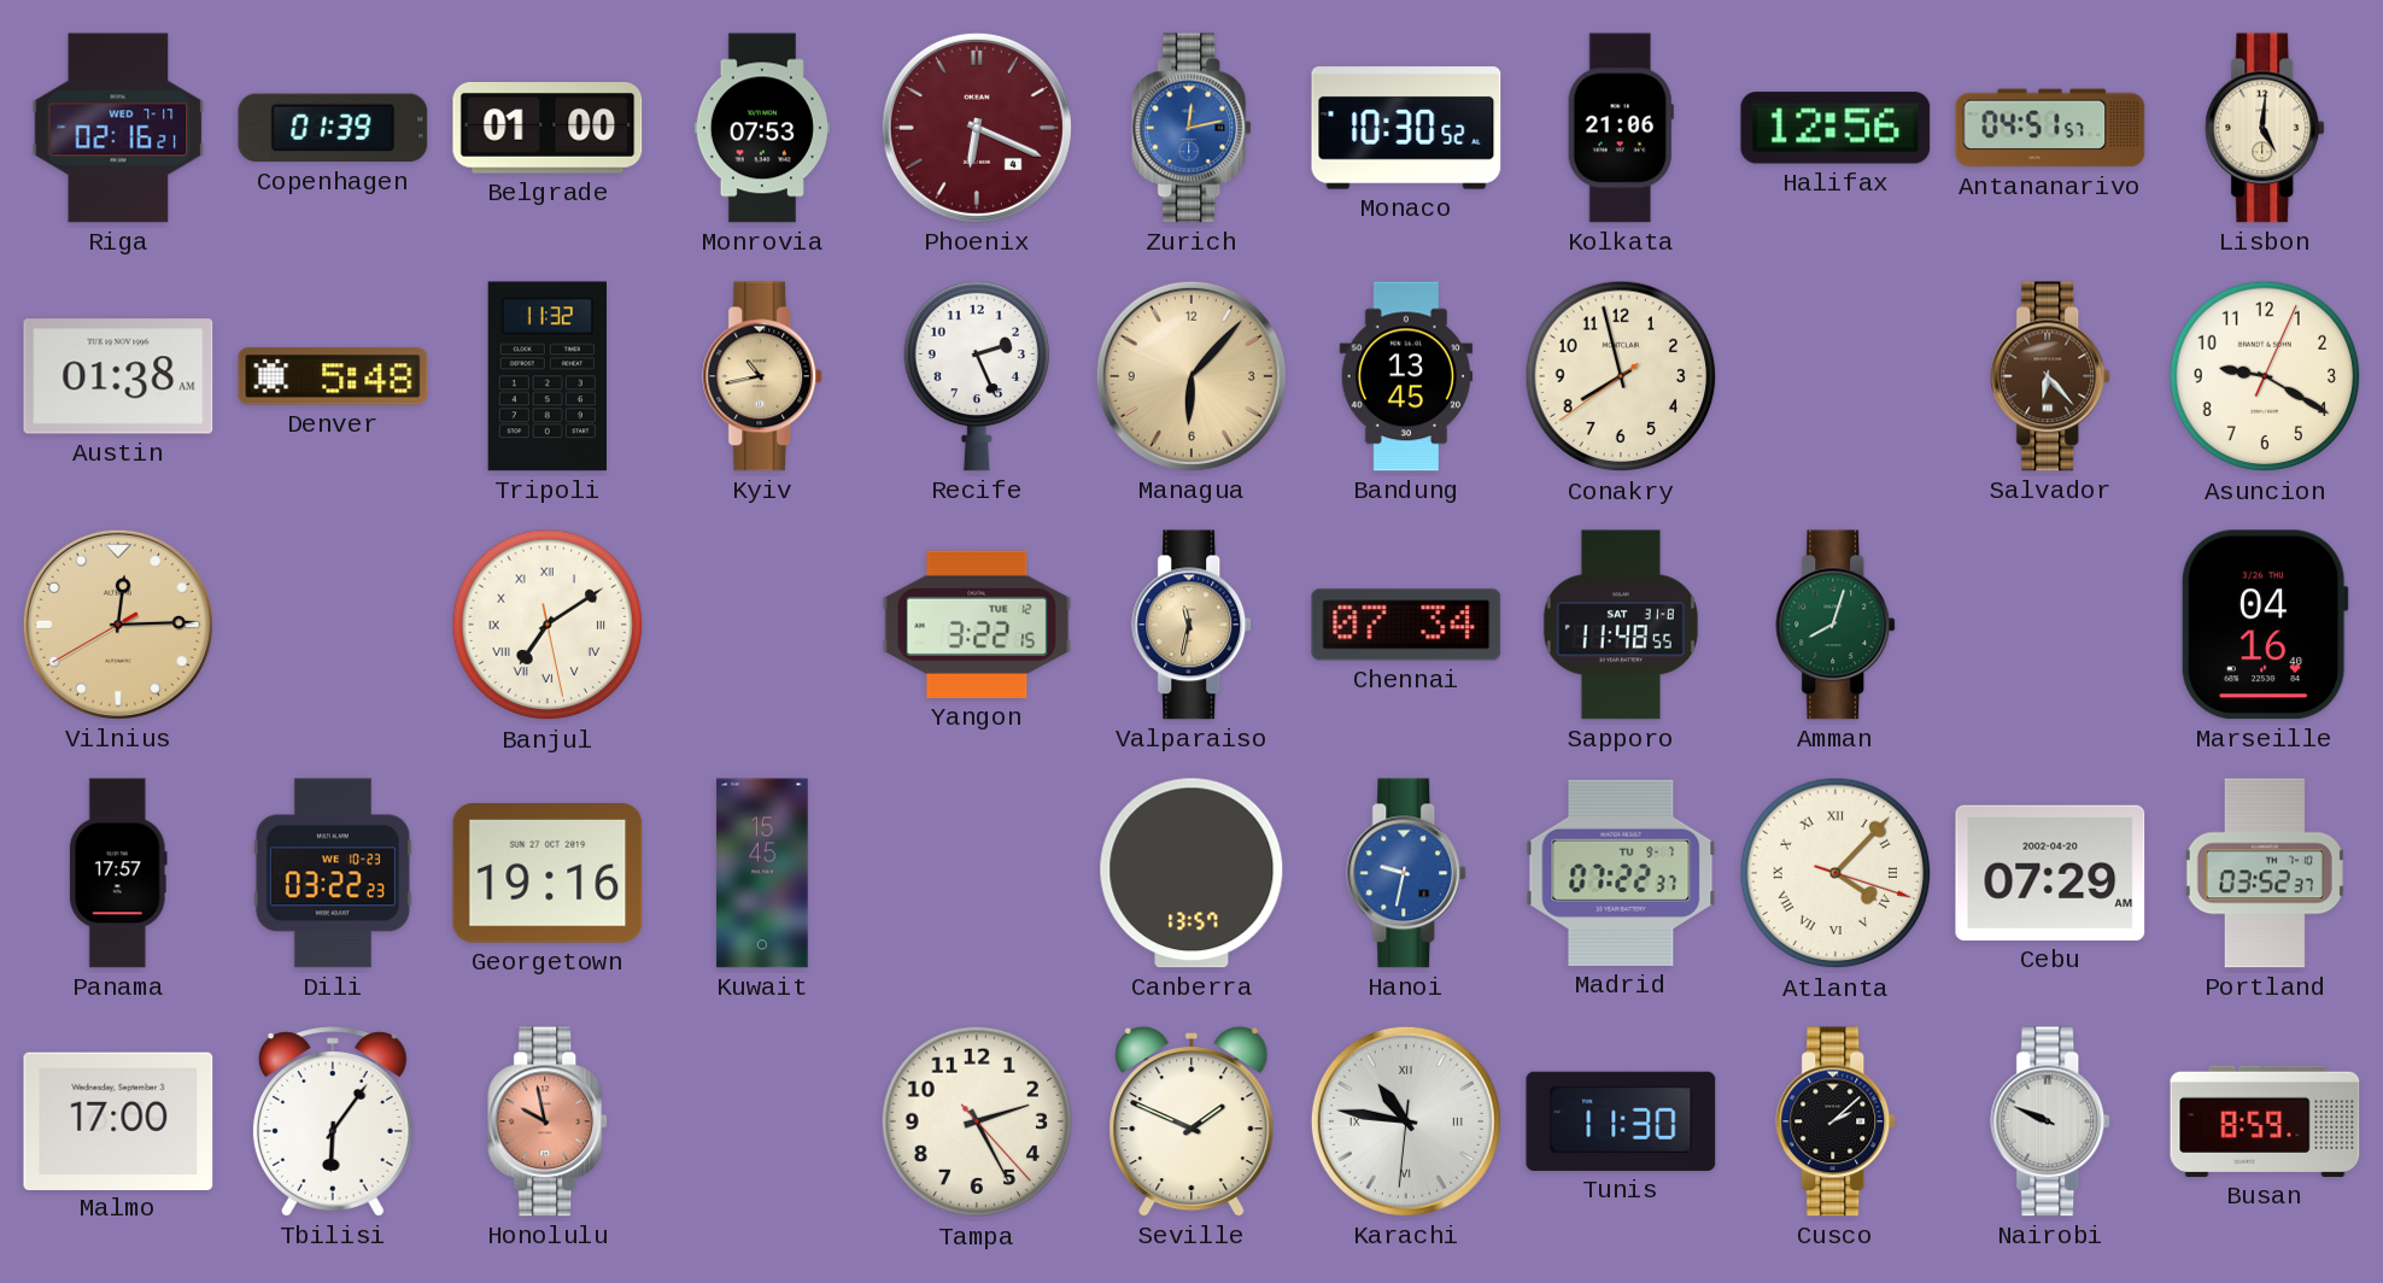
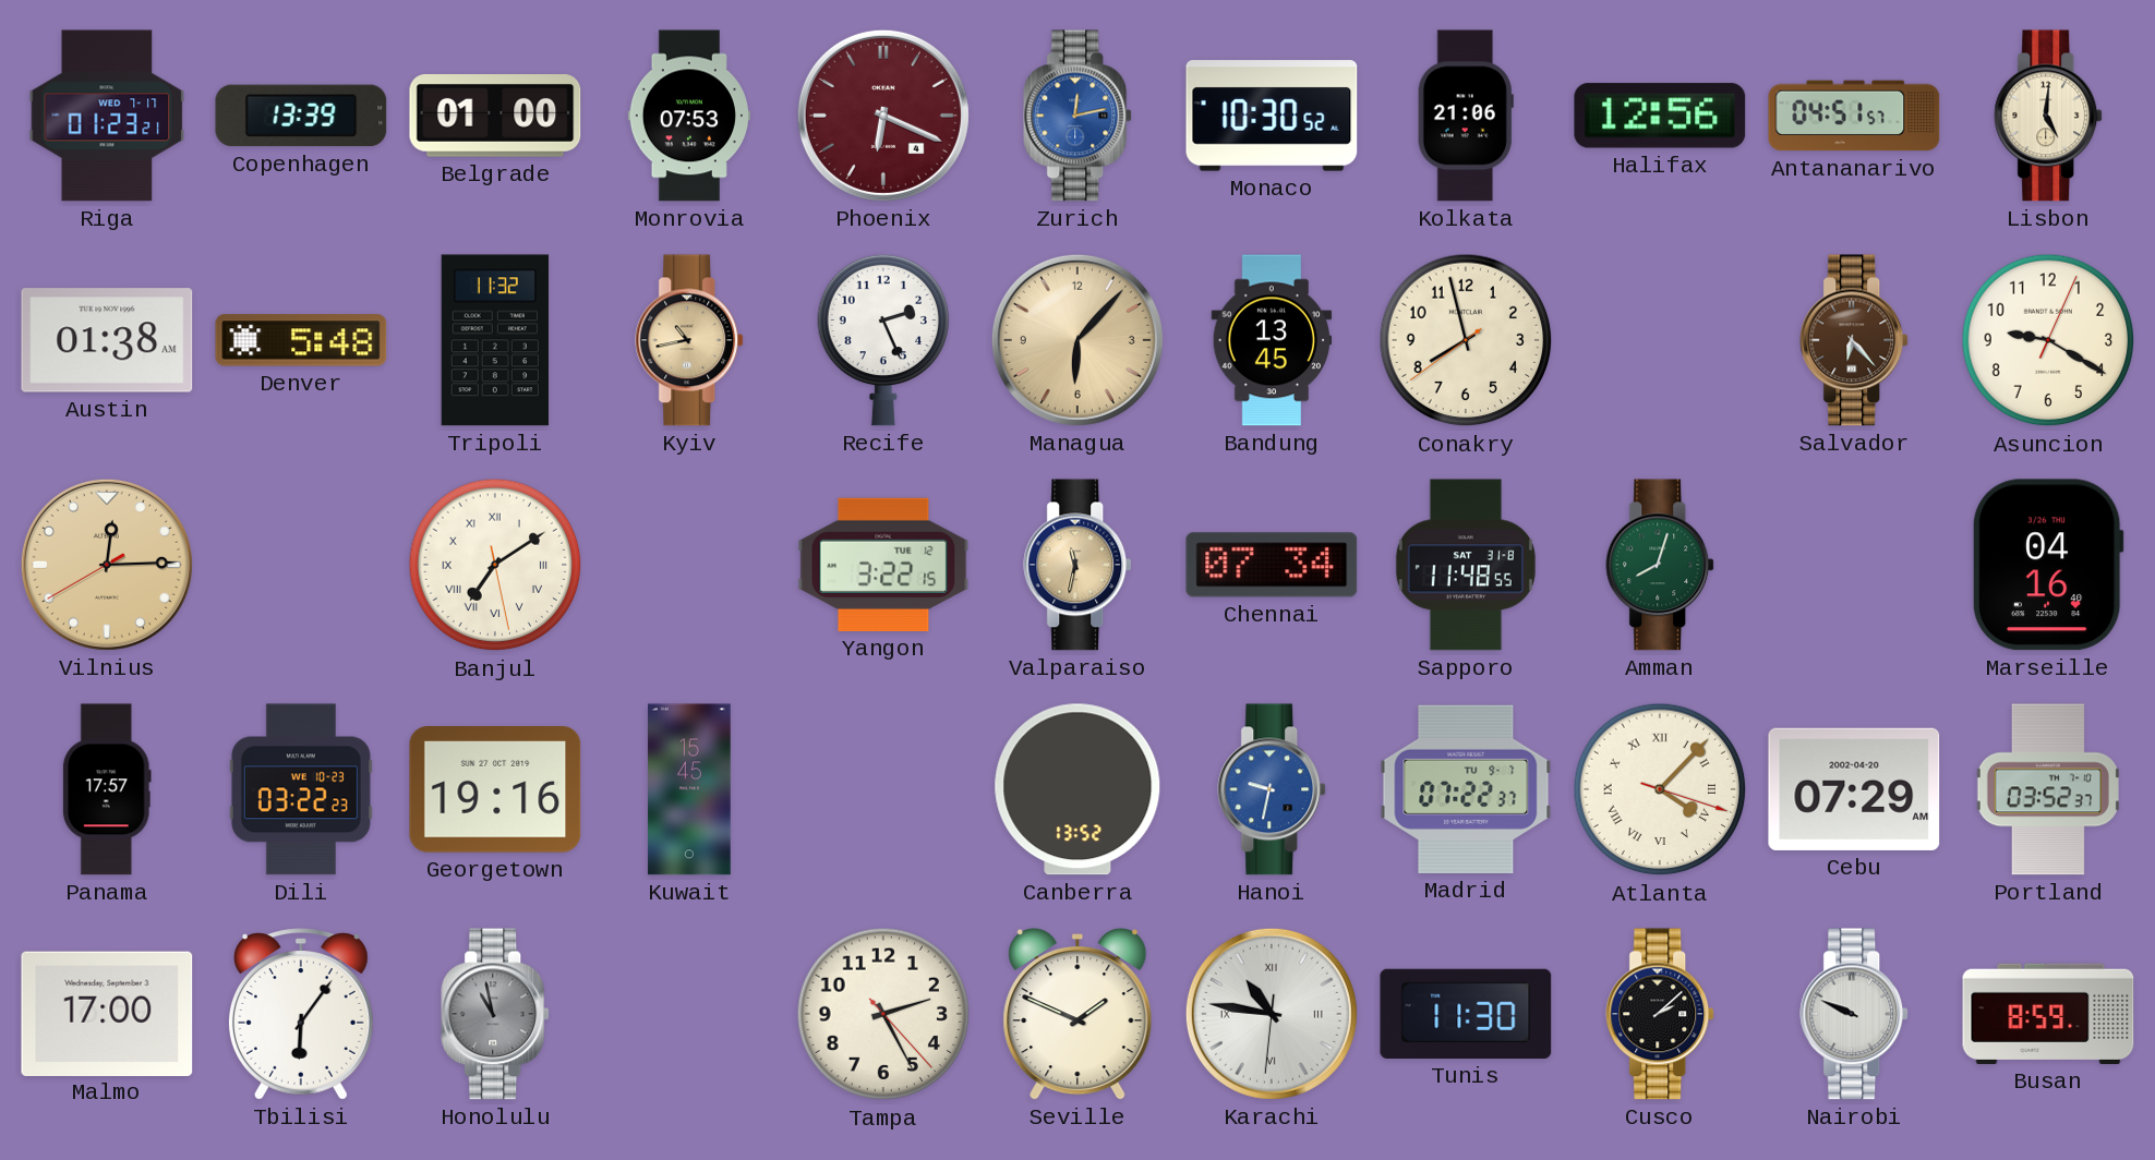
Riga: 02:16 -> 01:23 (107, 116)
Copenhagen: 01:39 -> 13:39 (301, 116)
Canberra: 13:57 -> 13:52 (1077, 789)
Honolulu: 9:58 -> 10:58 (496, 1014)
Honolulu dial: salmon -> grey (496, 1014)
